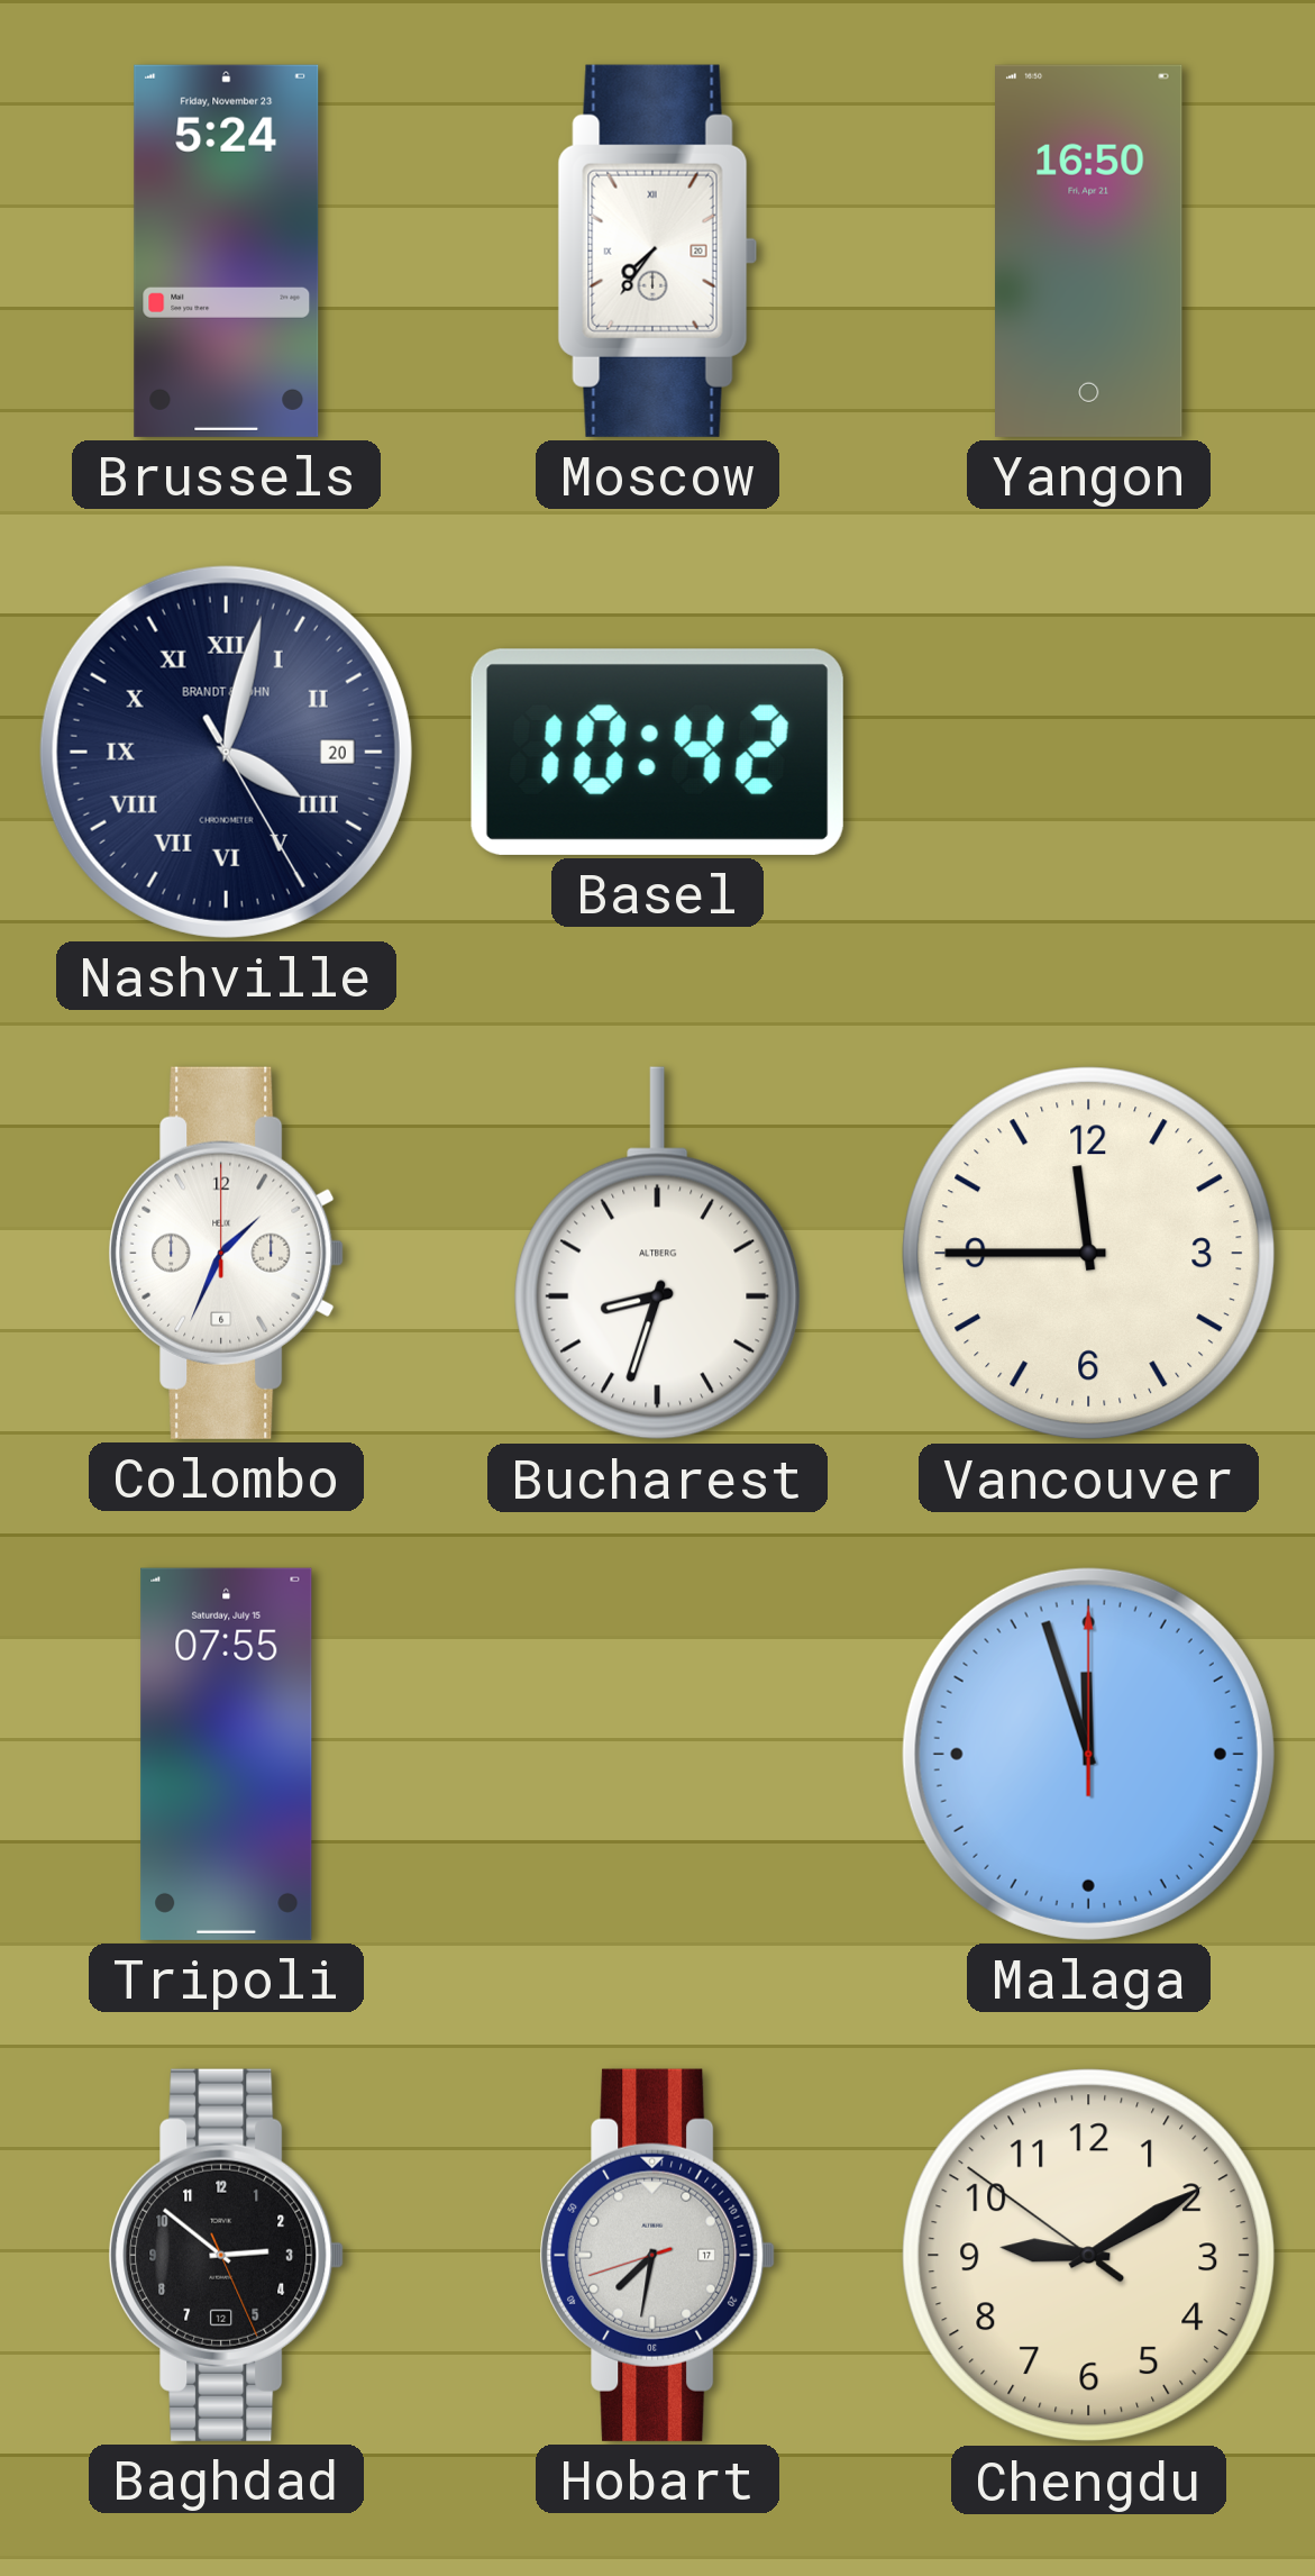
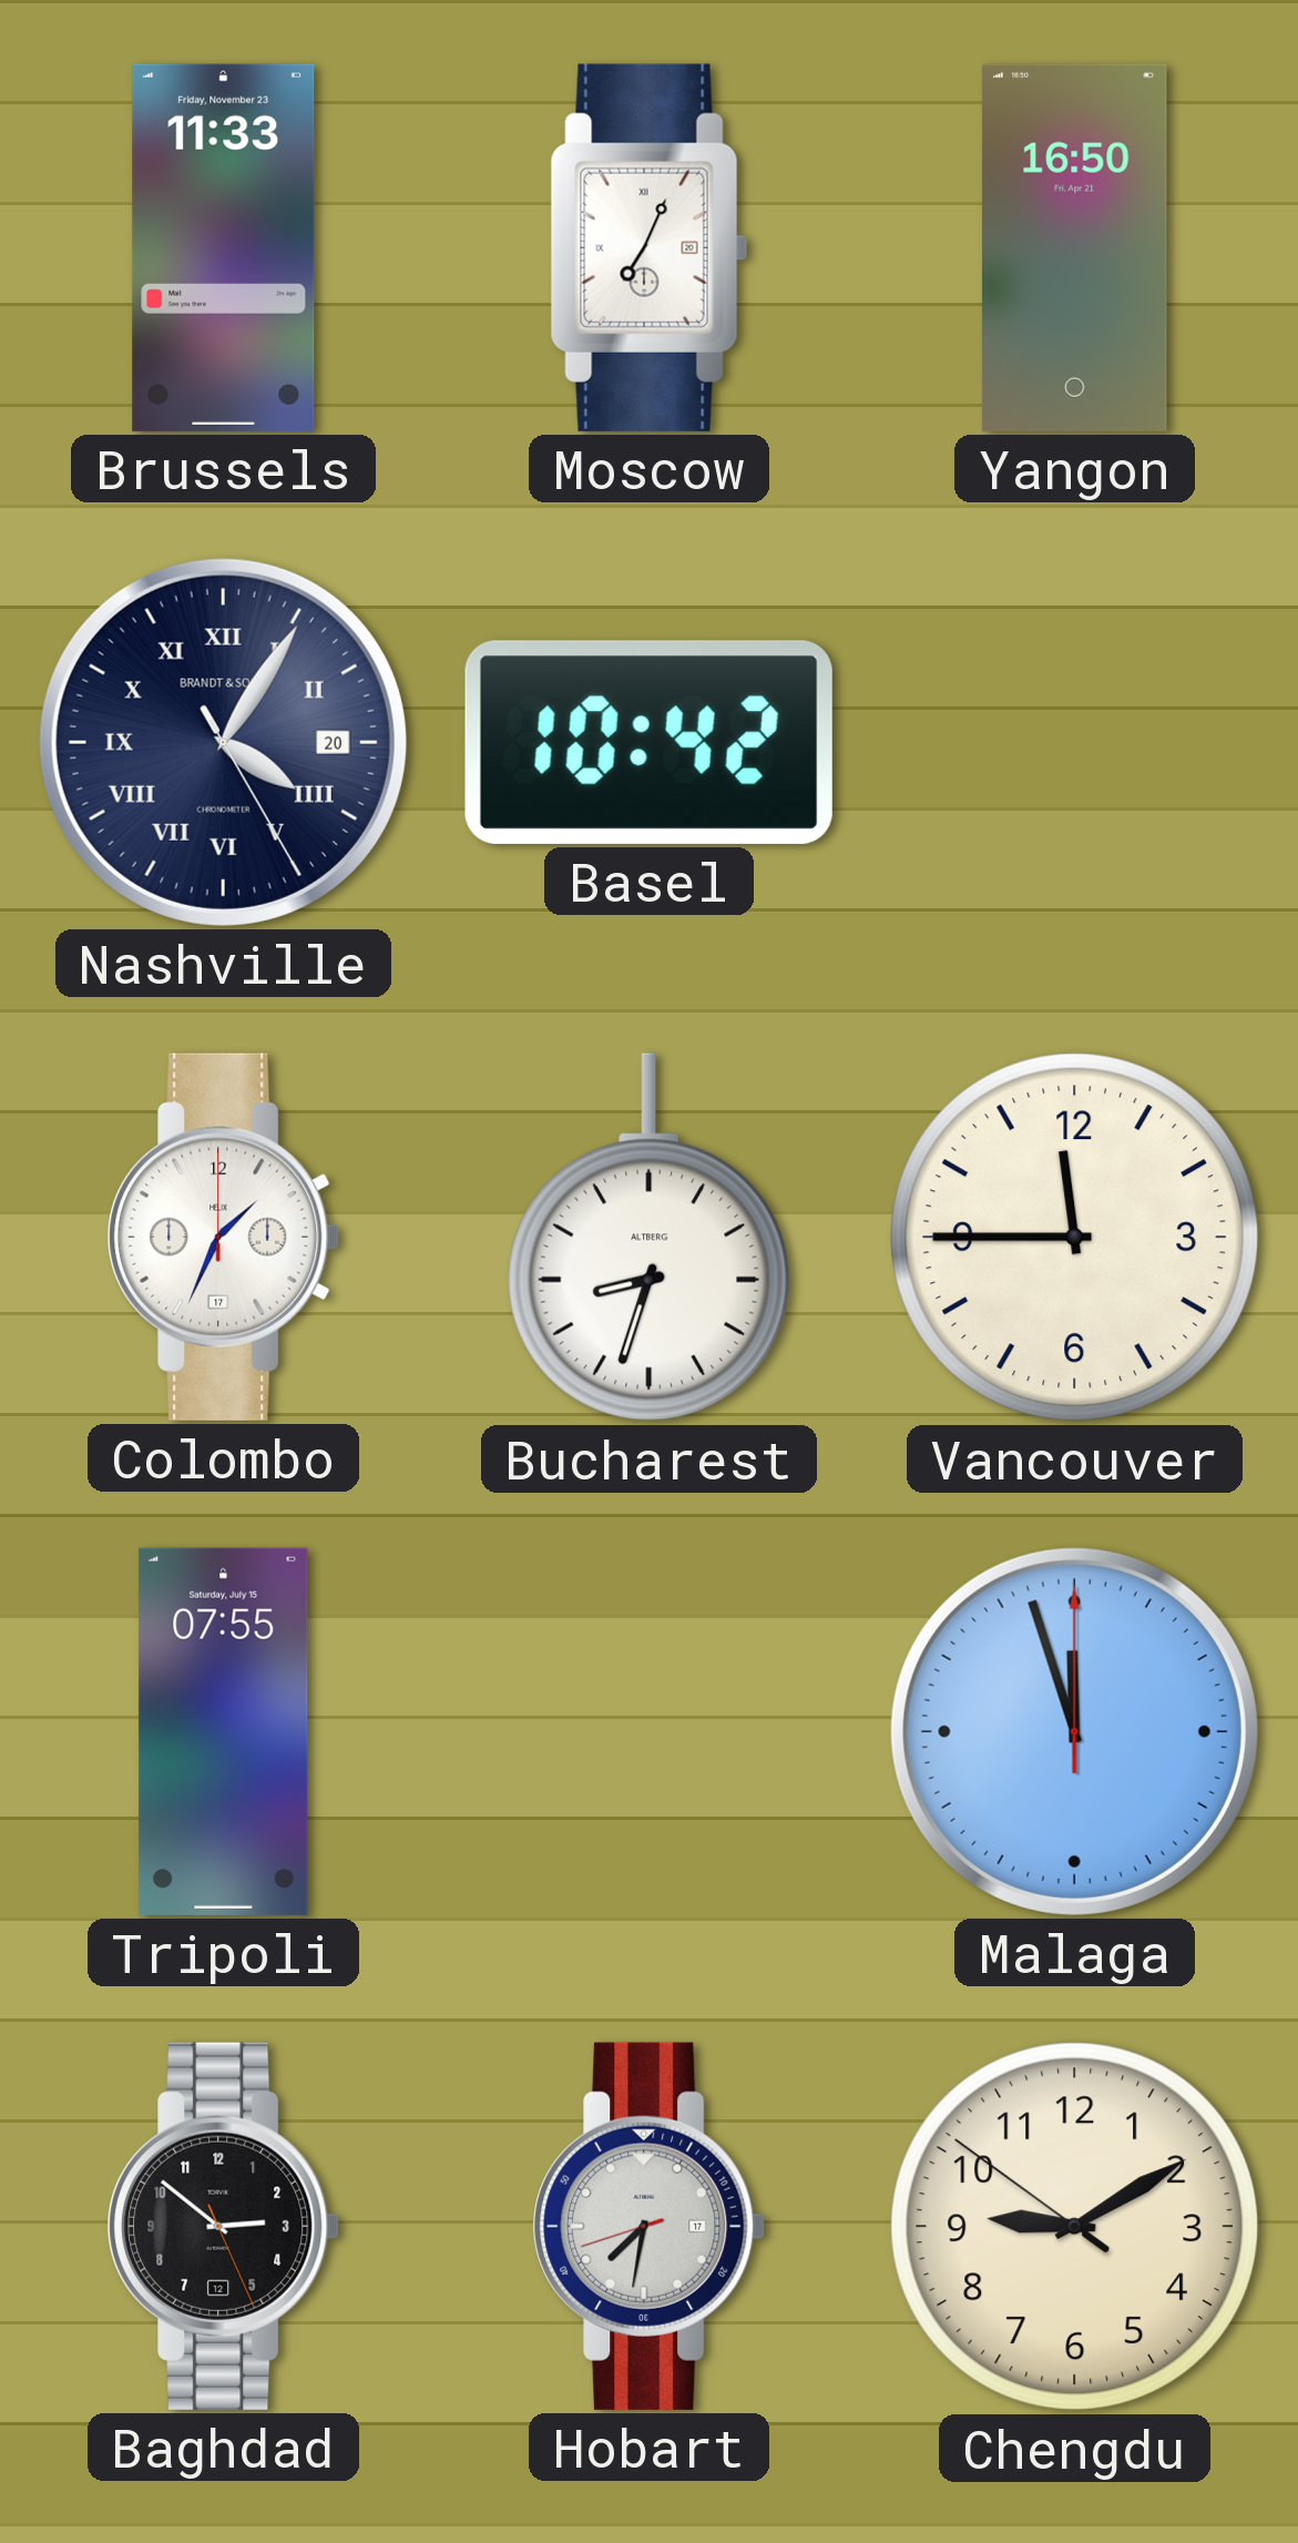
Brussels: 5:24 -> 11:33 (224, 247)
Moscow: 7:36 -> 7:04 (648, 247)
Nashville: 4:02 -> 4:05 (223, 742)
Colombo date: 6 -> 17 (224, 1237)
